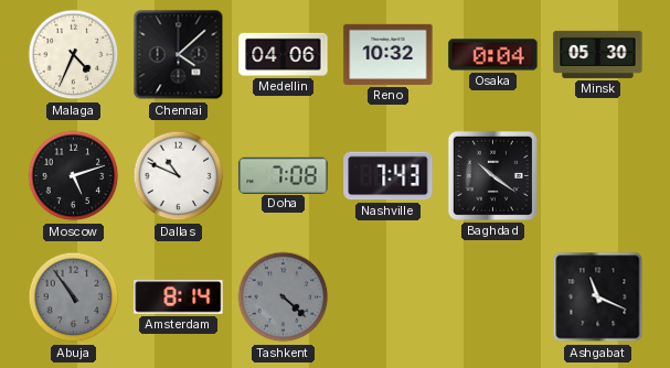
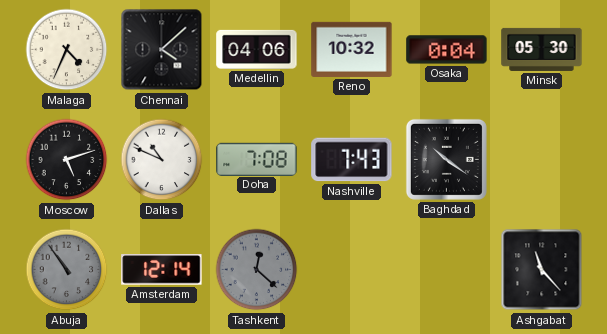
Amsterdam: 8:14 -> 12:14 (162, 270)
Tashkent: 4:22 -> 12:22 (257, 270)
Ashgabat: 11:19 -> 11:23 (542, 270)
